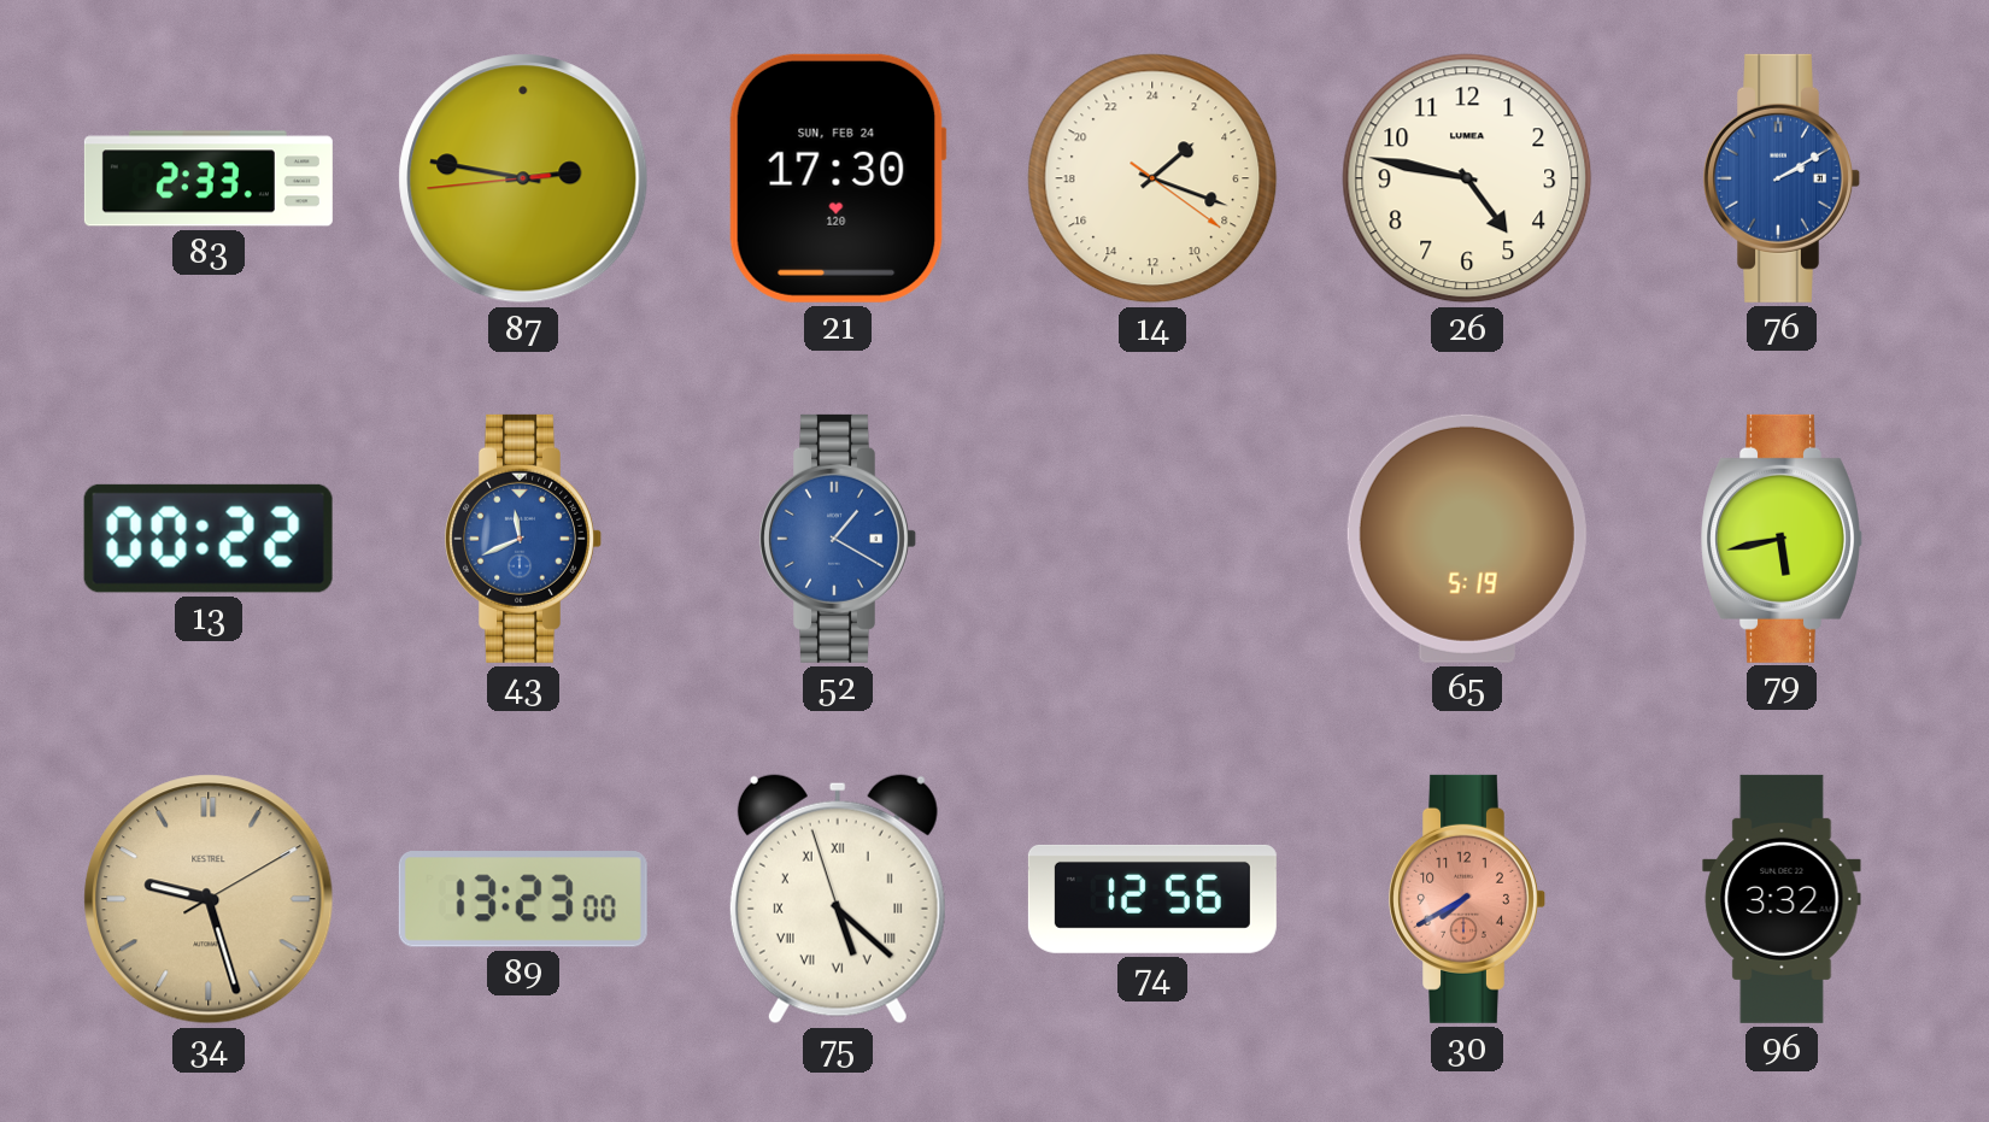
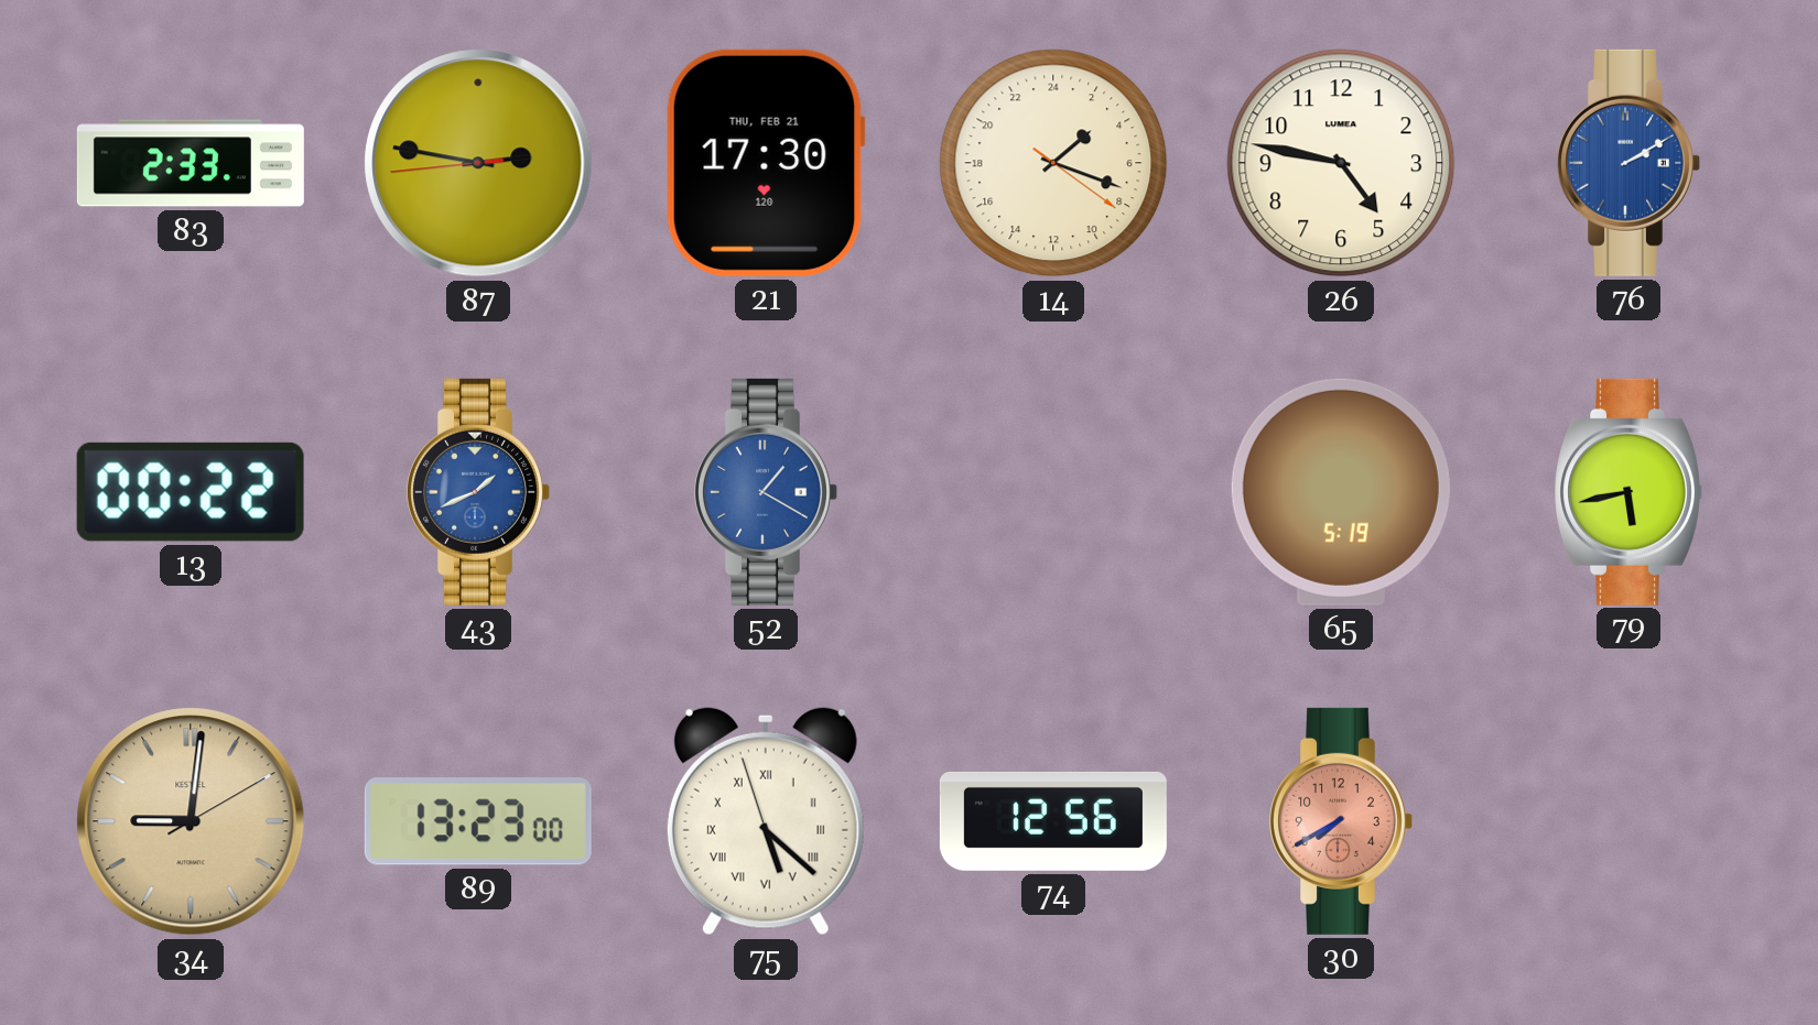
21 date: SUN, FEB 24 -> THU, FEB 21 (766, 163)
43: 11:41 -> 1:41 (479, 492)
34: 9:27 -> 9:01 (191, 821)
96: 3:32 -> none (1782, 899)
